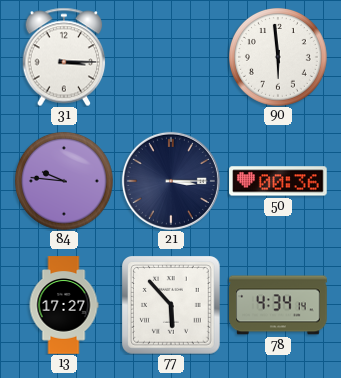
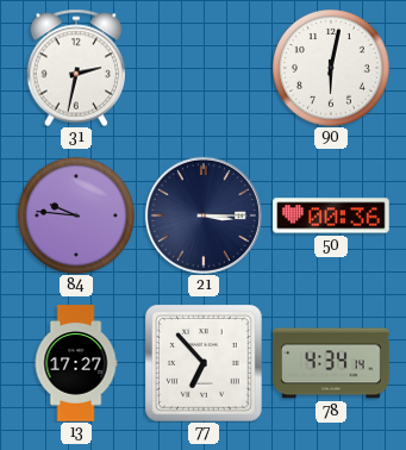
31: 3:15 -> 2:32 (76, 68)
90: 5:59 -> 6:02 (332, 69)
77: 5:53 -> 6:53 (204, 363)
